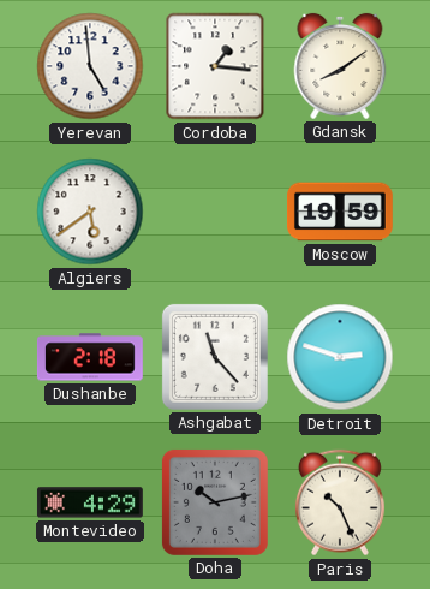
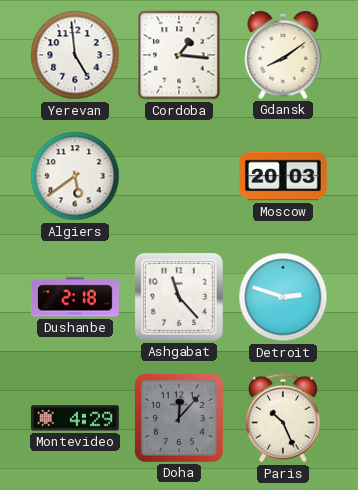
Moscow: 19:59 -> 20:03 (284, 176)
Doha: 10:13 -> 12:07 (179, 418)
